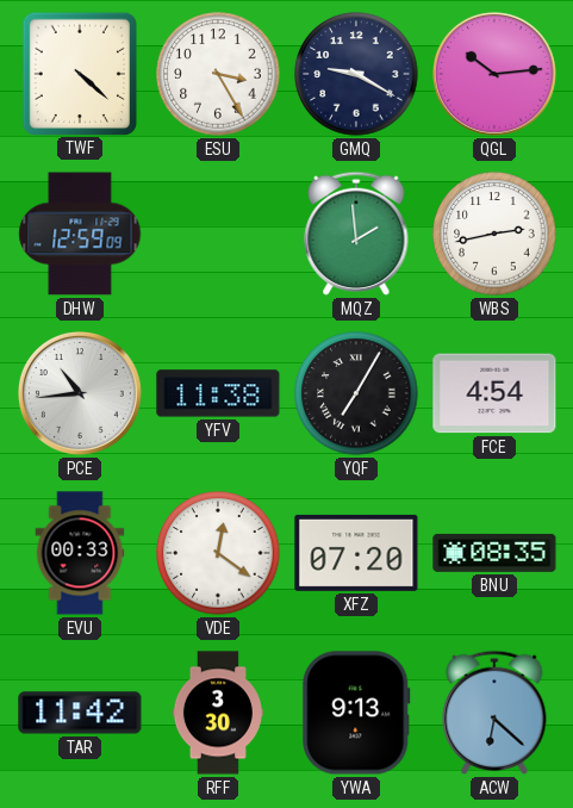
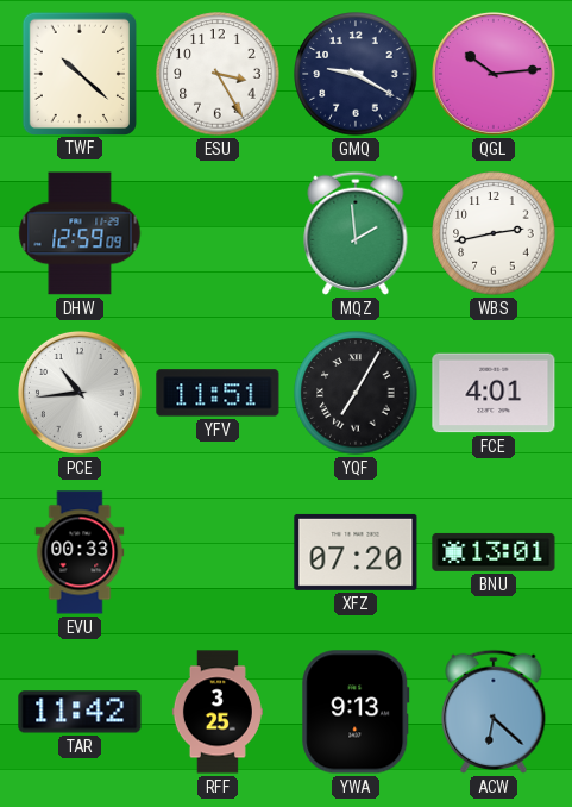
TWF: 4:22 -> 10:22 (78, 73)
YFV: 11:38 -> 11:51 (218, 393)
FCE: 4:54 -> 4:01 (494, 393)
VDE: 12:21 -> none (218, 553)
BNU: 08:35 -> 13:01 (494, 552)
RFF: 3:30 -> 3:25 (218, 712)
